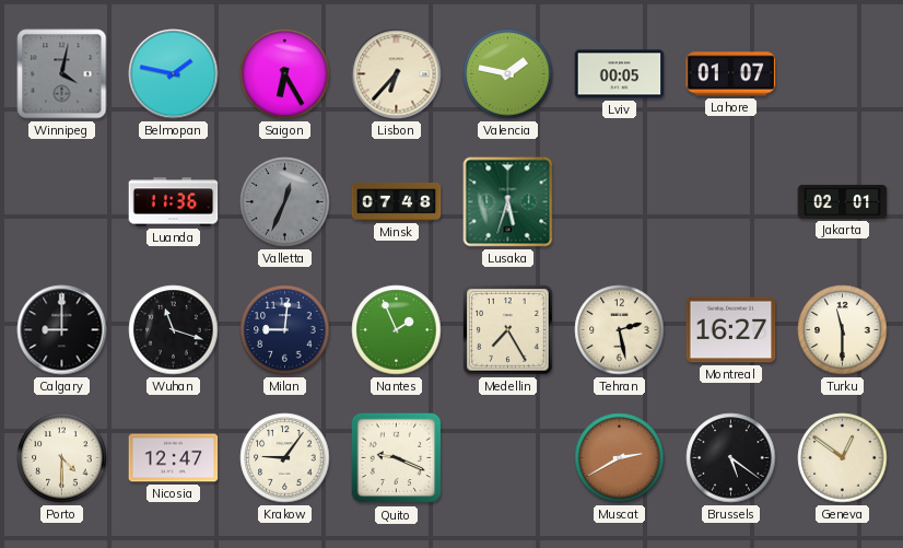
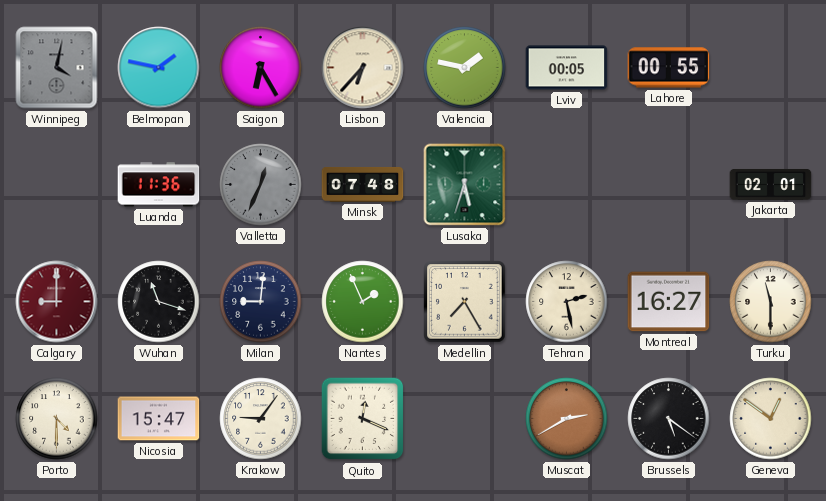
Lahore: 01:07 -> 00:55 (669, 68)
Calgary dial: black -> burgundy (57, 302)
Nicosia: 12:47 -> 15:47 (159, 419)
Quito: 9:19 -> 12:19 (363, 419)
